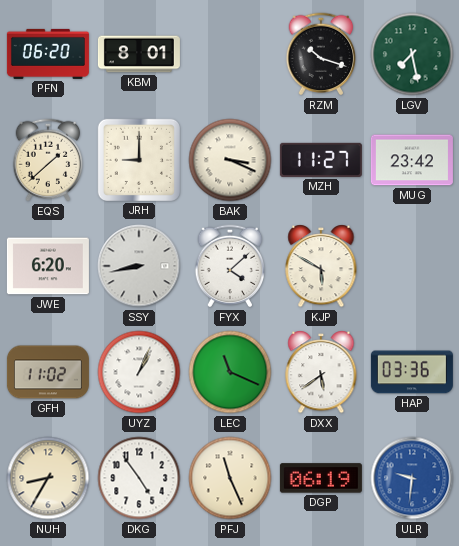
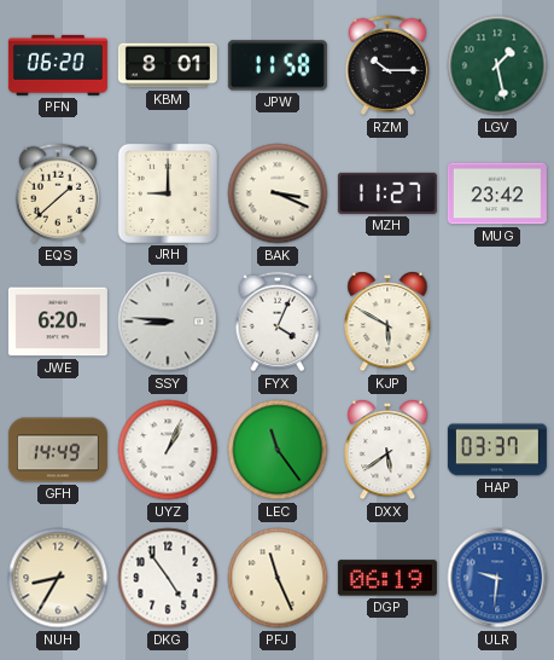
JPW: none -> 11:58 (278, 65)
RZM: 10:18 -> 10:15 (387, 65)
LGV: 7:28 -> 1:28 (497, 65)
SSY: 8:43 -> 8:46 (168, 322)
FYX: 4:08 -> 4:04 (278, 322)
GFH: 11:02 -> 14:49 (58, 450)
LEC: 11:19 -> 11:24 (278, 450)
HAP: 03:36 -> 03:37 (497, 450)
